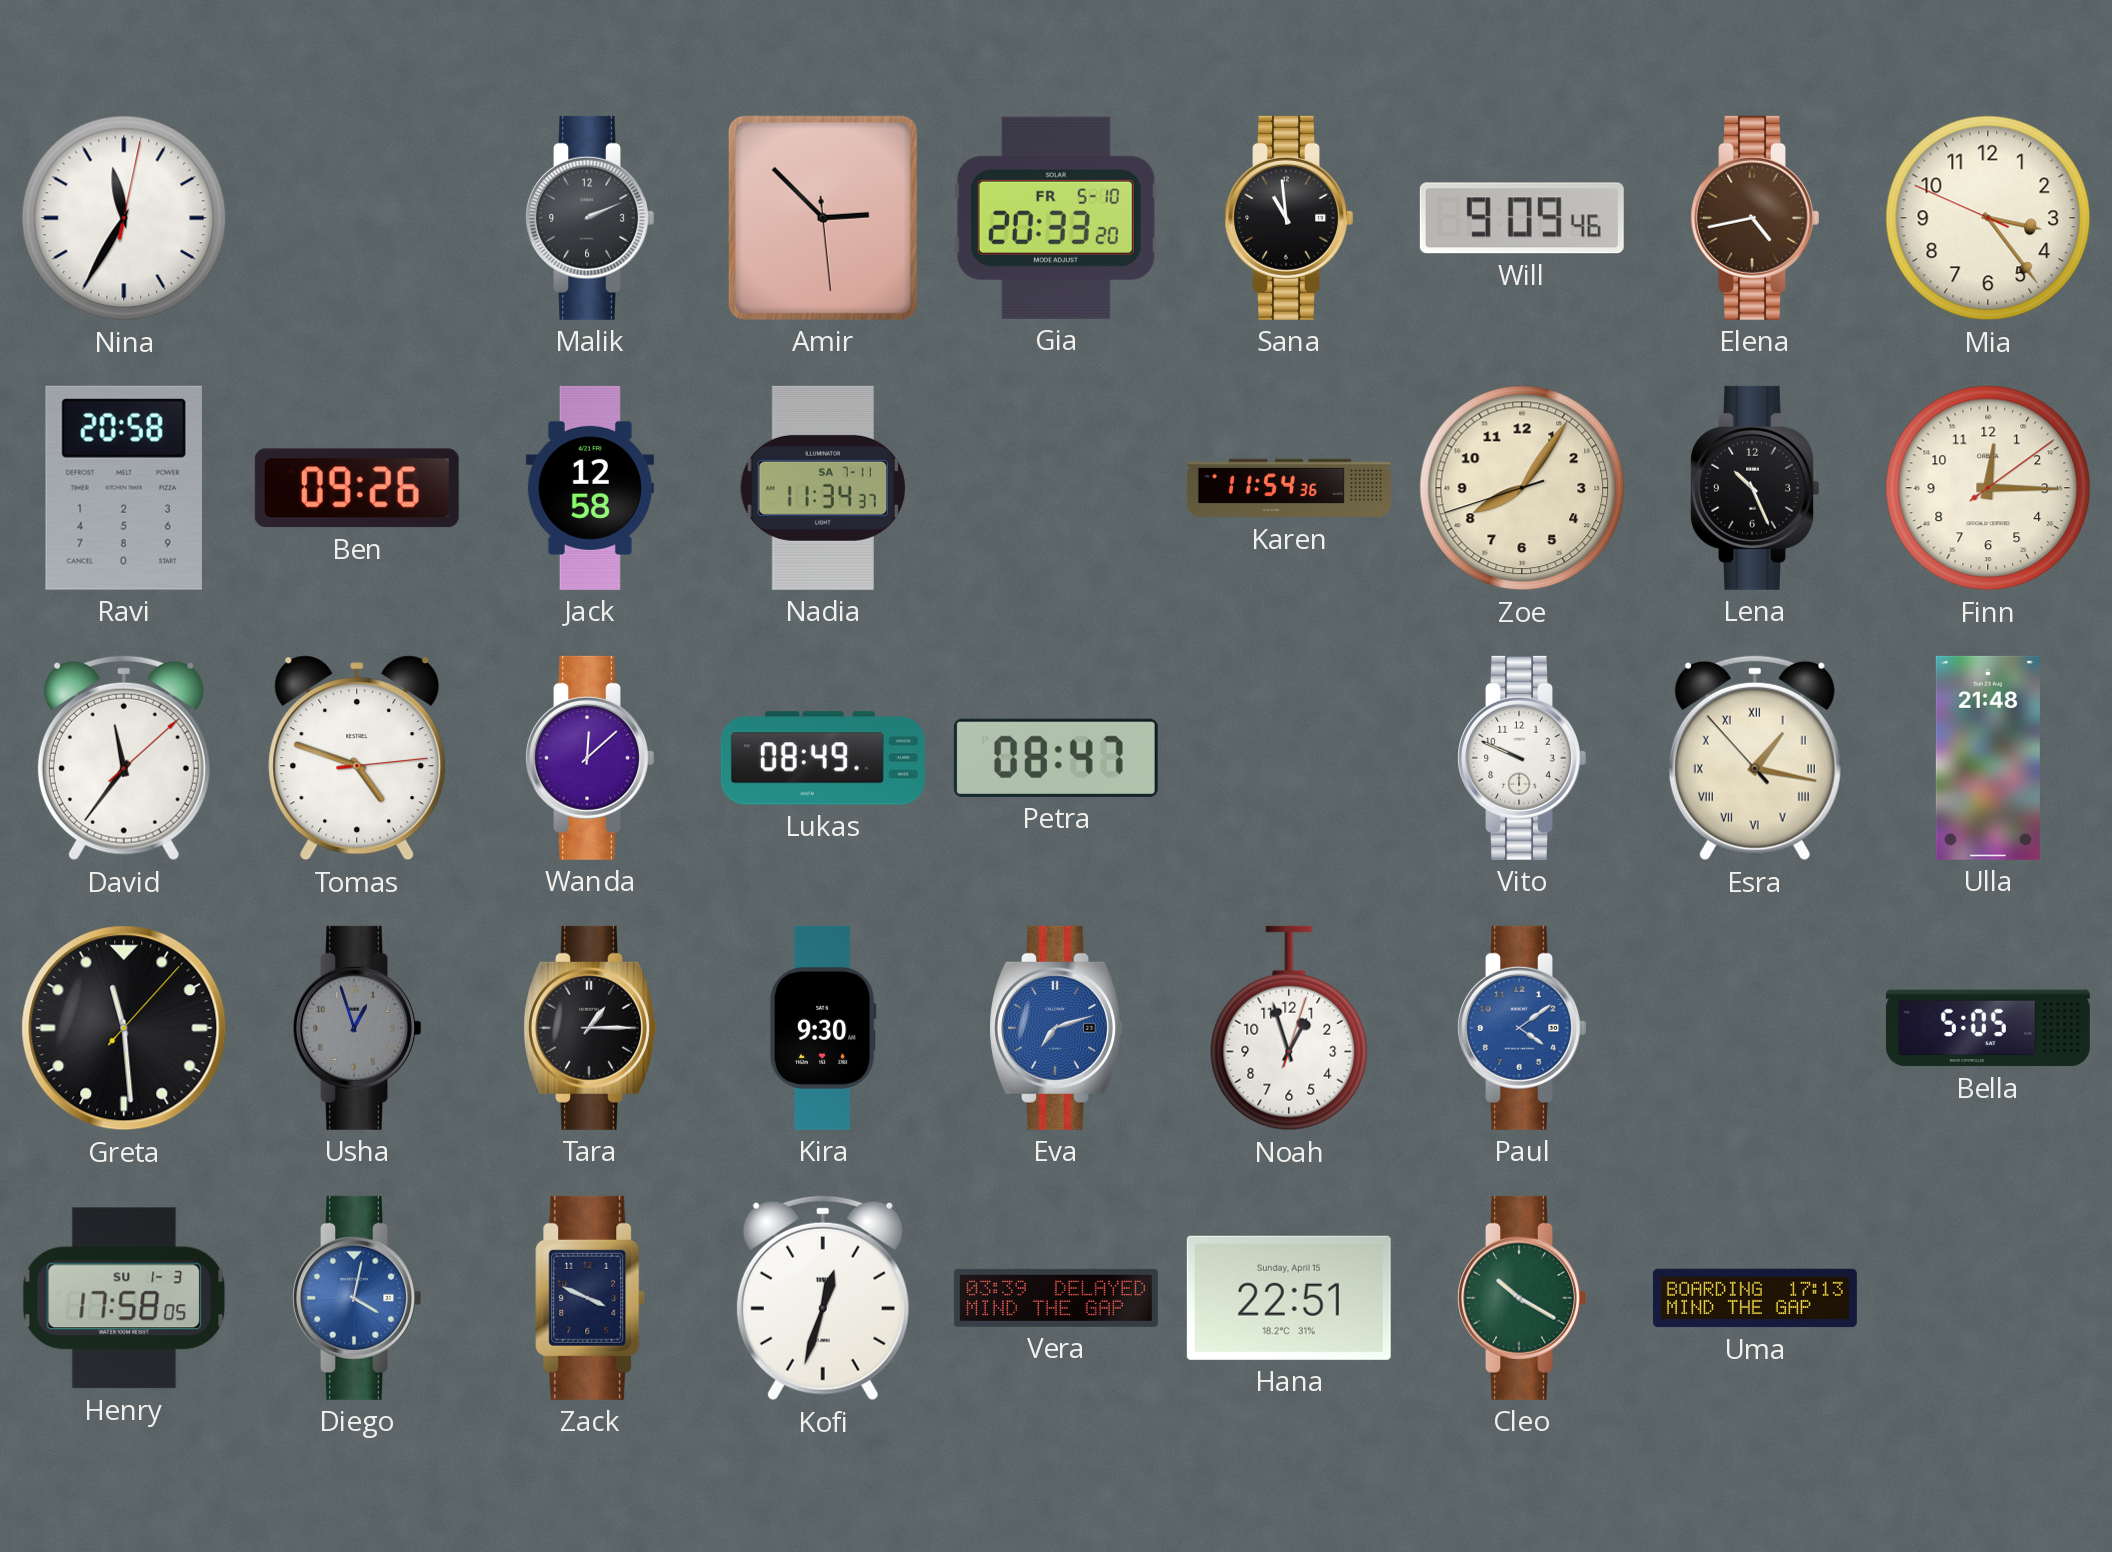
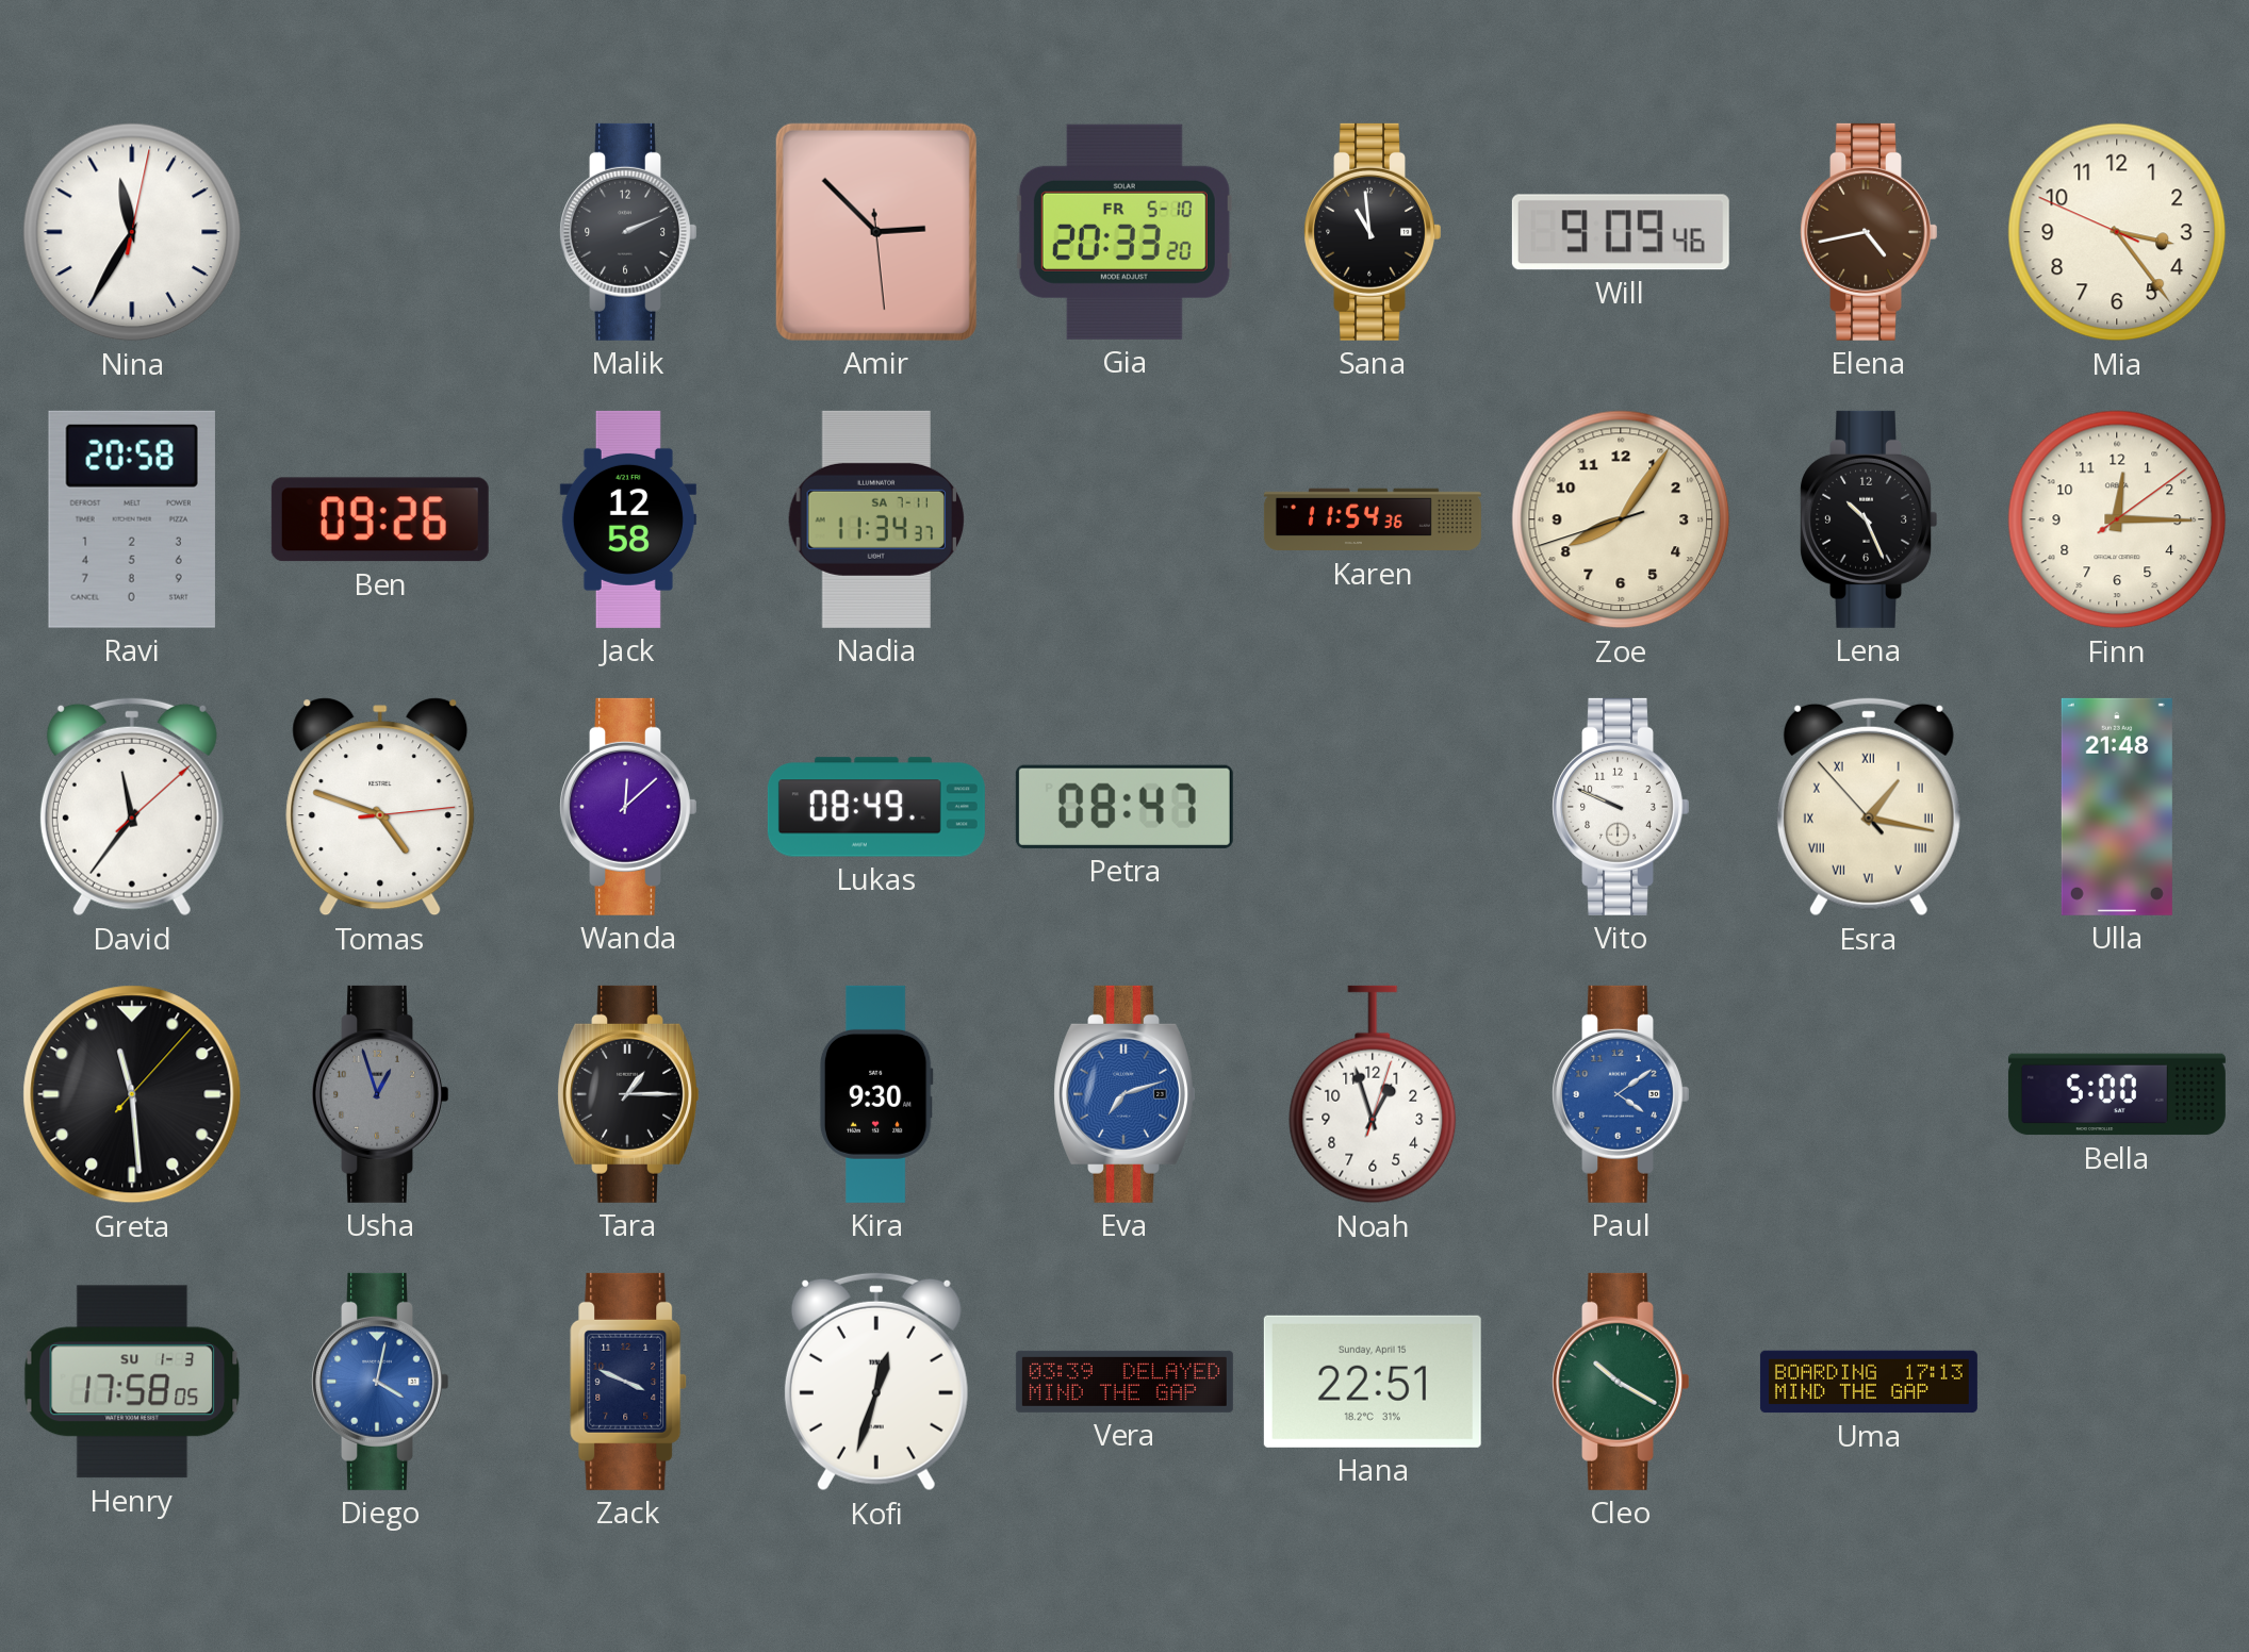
Bella: 5:05 -> 5:00 (2117, 1094)
